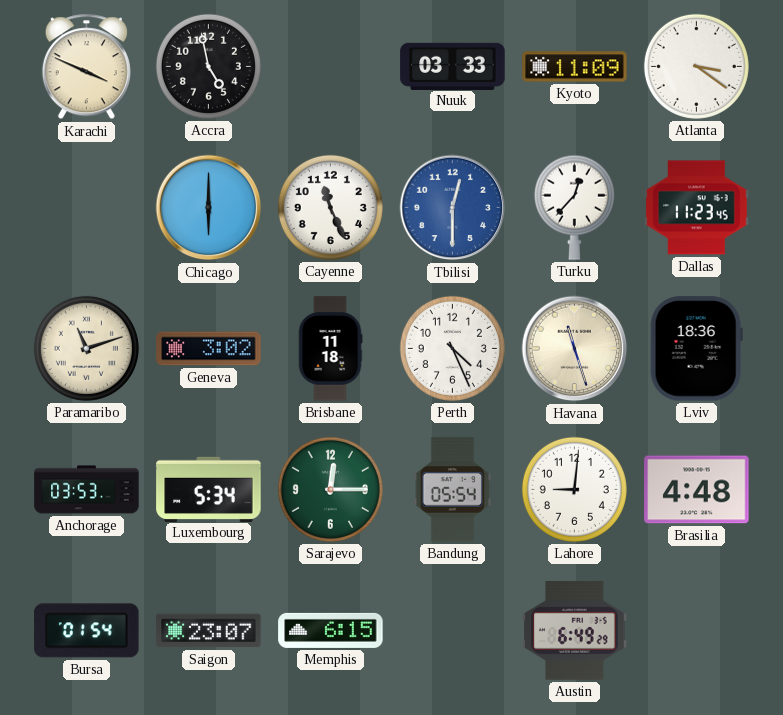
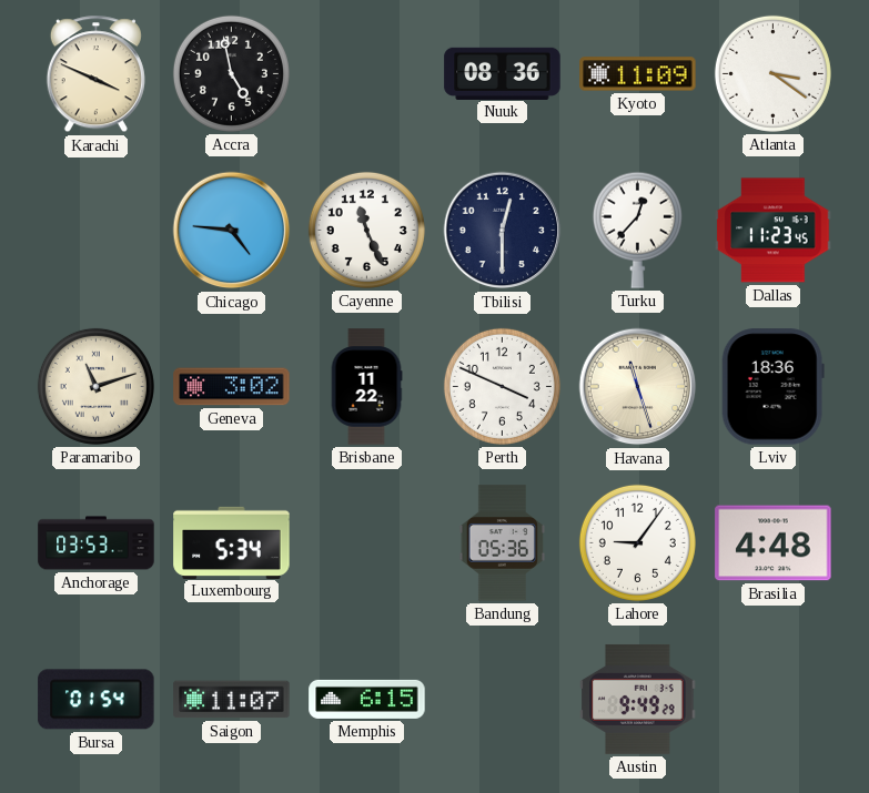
Nuuk: 03:33 -> 08:36 (503, 73)
Chicago: 6:00 -> 4:46 (232, 231)
Tbilisi dial: blue -> navy (503, 231)
Brisbane: 11:18 -> 11:22 (366, 387)
Perth: 4:26 -> 3:49 (502, 386)
Sarajevo: 12:15 -> none (330, 489)
Bandung: 05:54 -> 05:36 (502, 543)
Lahore: 9:01 -> 9:06 (637, 542)
Saigon: 23:07 -> 11:07 (232, 700)
Austin: 6:49 -> 9:49 (638, 699)
